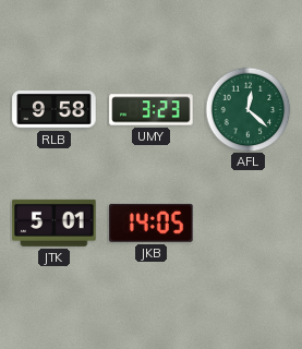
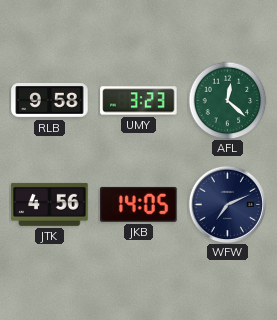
JTK: 5:01 -> 4:56 (50, 204)
WFW: none -> 7:11 (227, 204)
